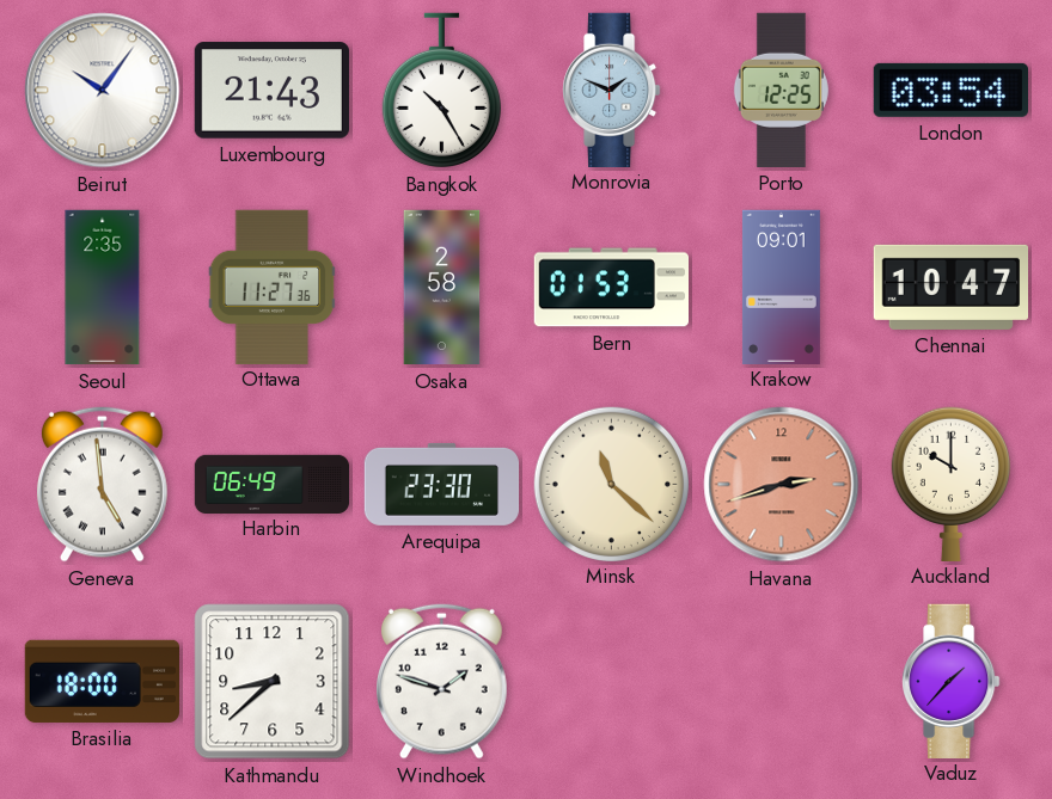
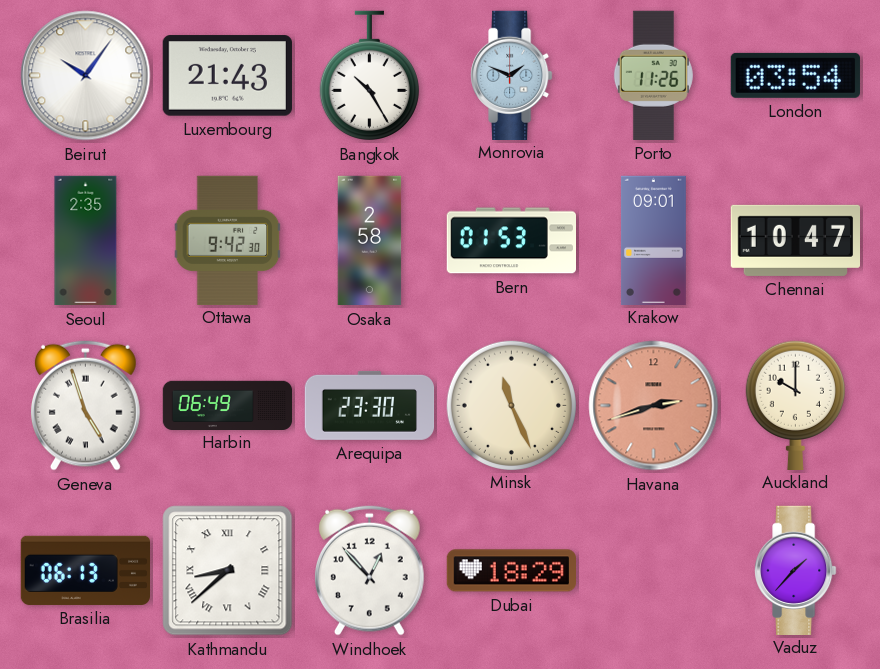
Porto: 12:25 -> 11:26 (653, 75)
Ottawa: 11:27 -> 9:42 (228, 240)
Geneva: 4:59 -> 4:57 (85, 405)
Minsk: 11:22 -> 11:26 (511, 405)
Brasilia: 18:00 -> 06:13 (85, 570)
Kathmandu numerals: Arabic -> Roman (228, 571)
Windhoek: 1:48 -> 12:53 (369, 570)
Dubai: none -> 18:29 (511, 571)
